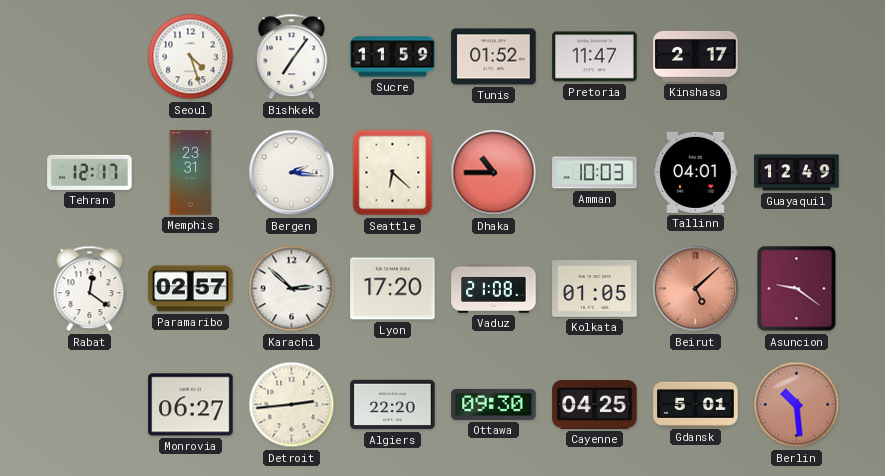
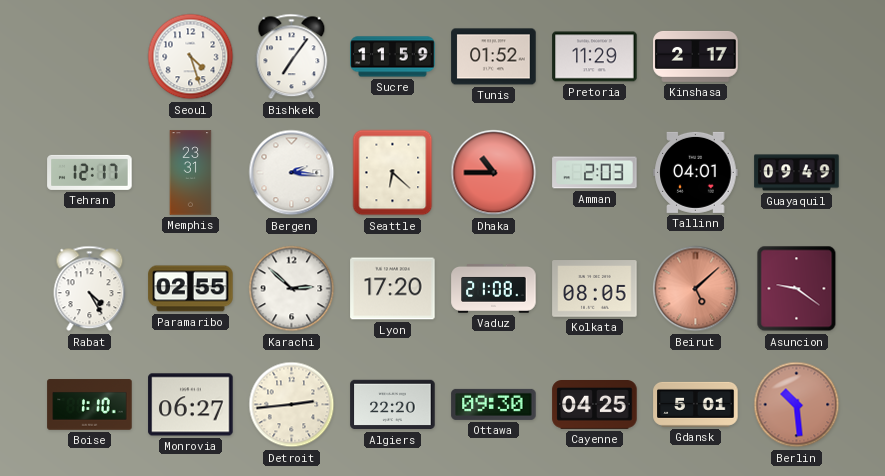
Pretoria: 11:47 -> 11:29 (595, 57)
Amman: 10:03 -> 2:03 (595, 173)
Guayaquil: 12:49 -> 09:49 (797, 173)
Rabat: 12:21 -> 4:25 (90, 289)
Paramaribo: 02:57 -> 02:55 (191, 289)
Kolkata: 01:05 -> 08:05 (595, 289)
Boise: none -> 1:10 (90, 405)
